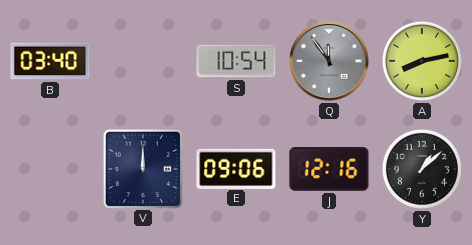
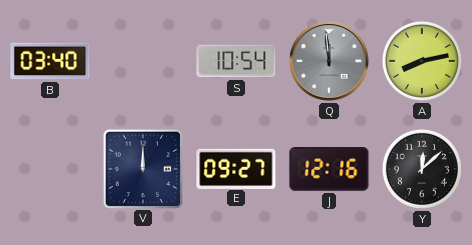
Q: 11:54 -> 11:59 (330, 62)
E: 09:06 -> 09:27 (236, 168)
Y: 1:08 -> 12:08 (422, 169)
